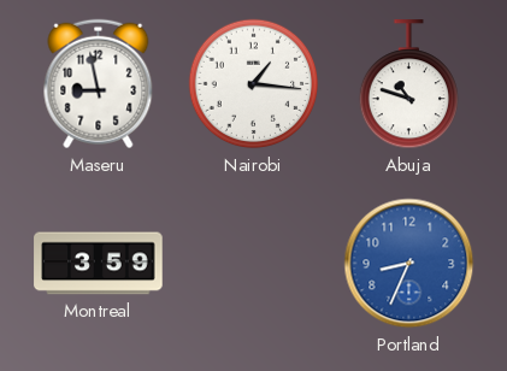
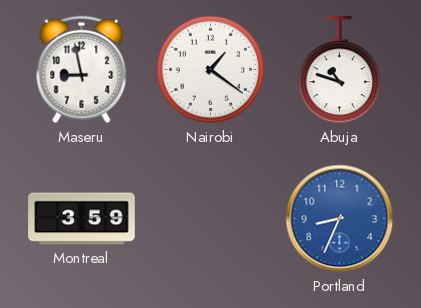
Nairobi: 1:16 -> 1:21 (211, 70)
